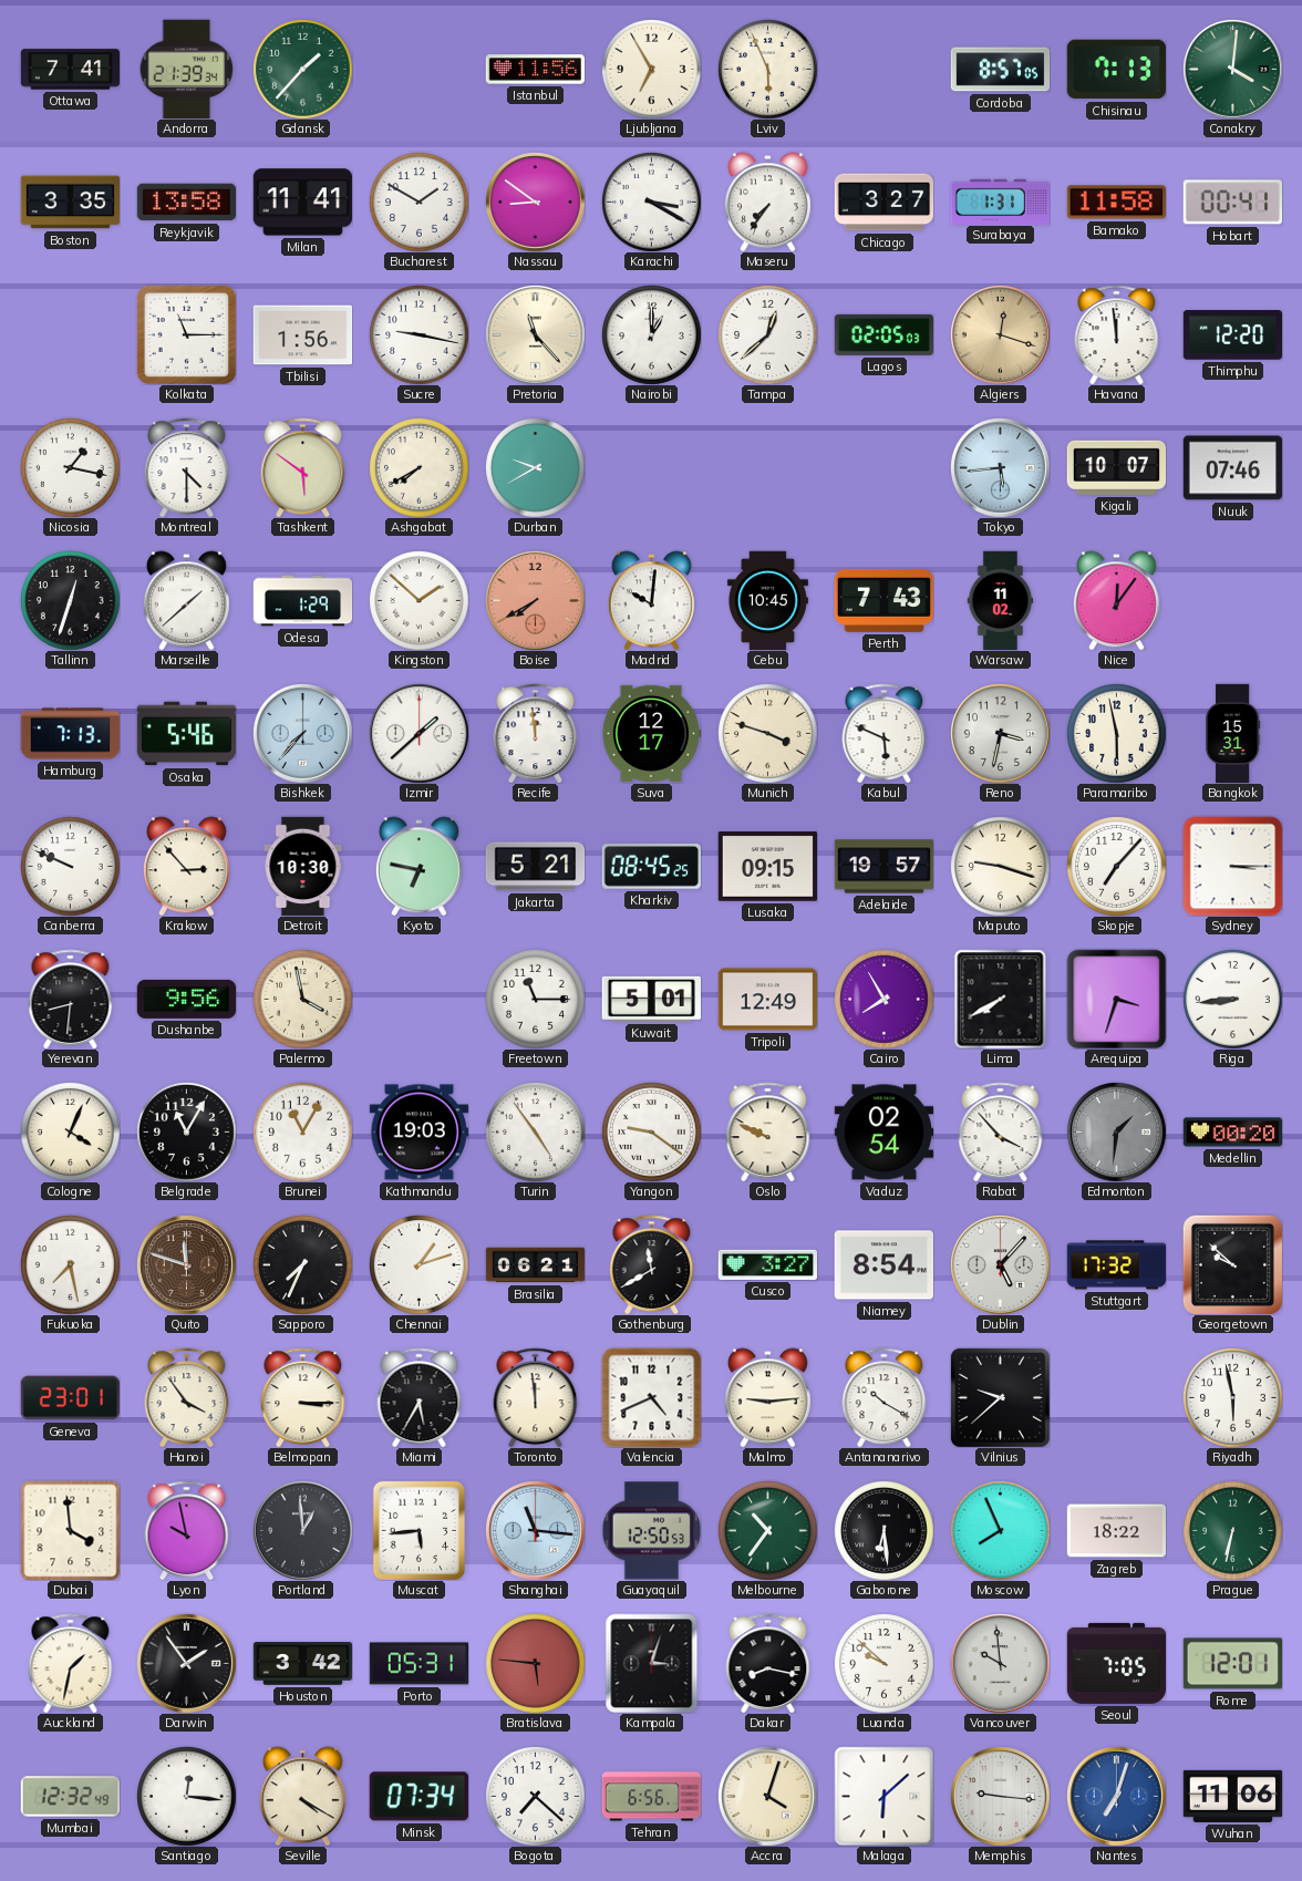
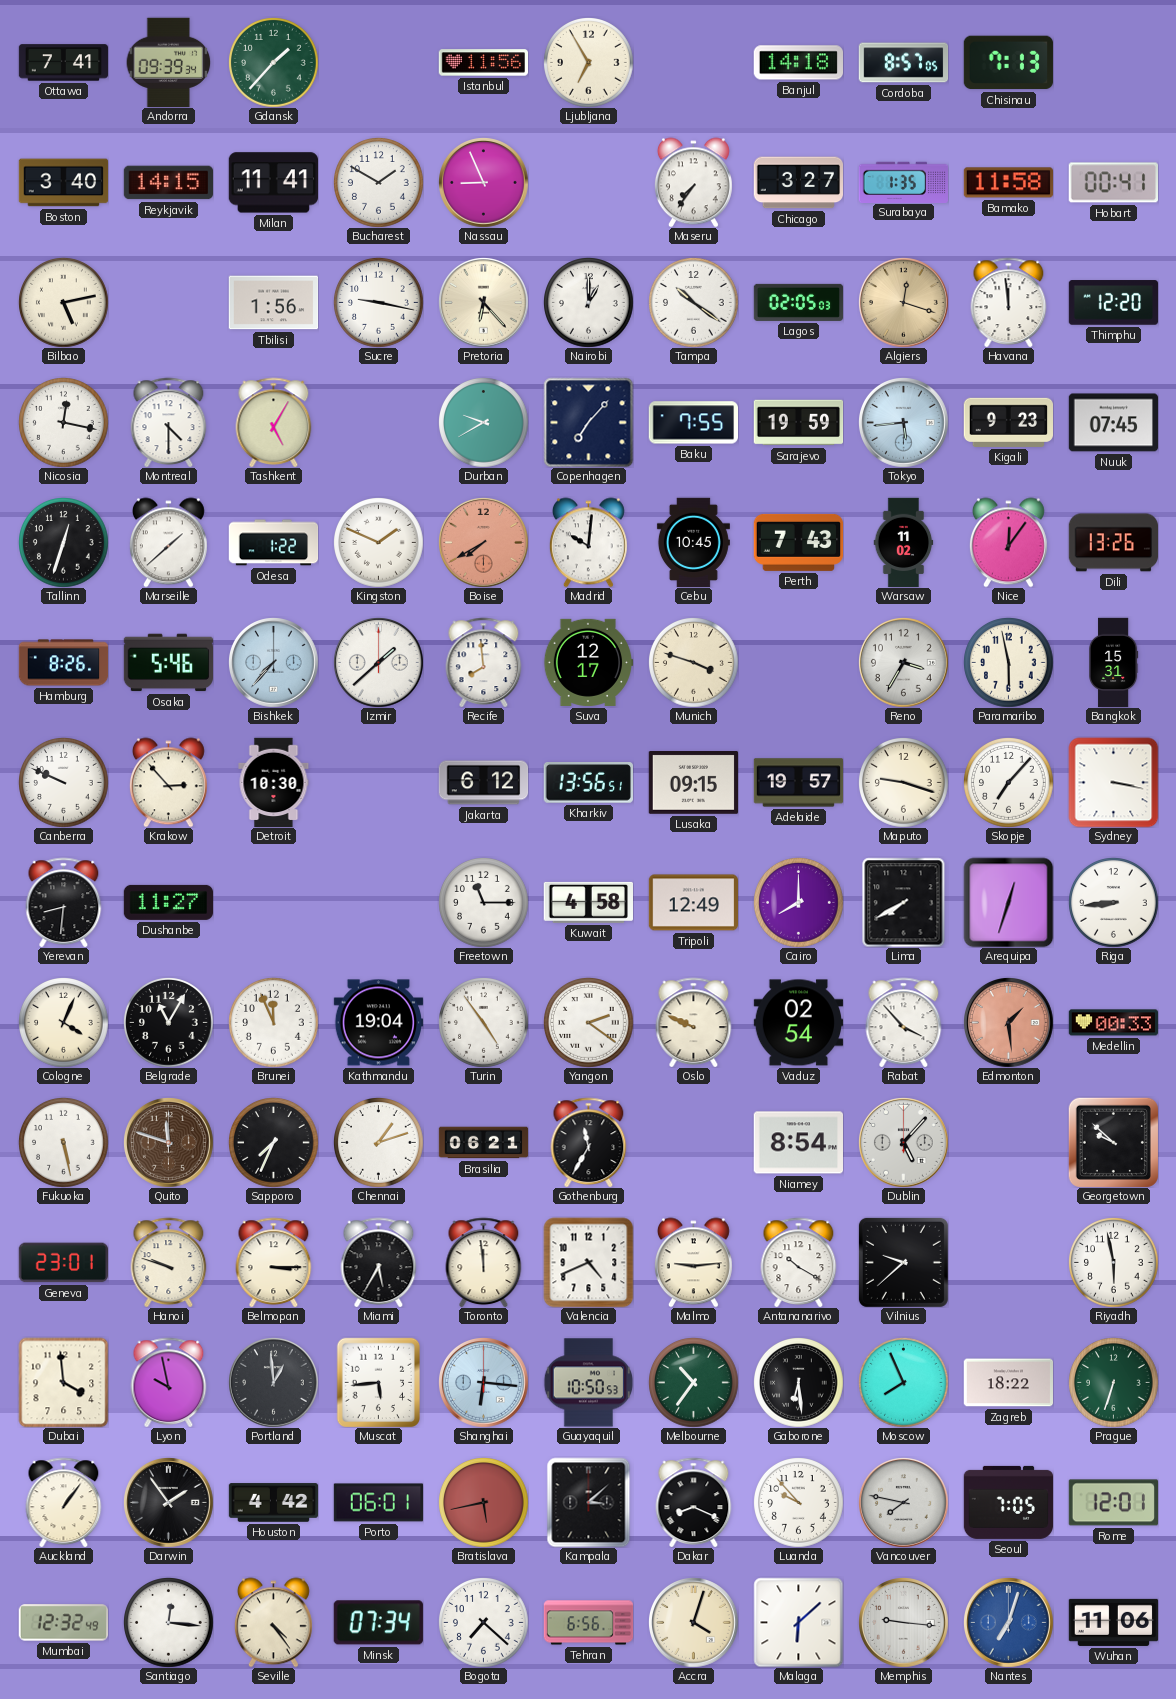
Andorra: 21:39 -> 09:39 (169, 62)
Lviv: 5:56 -> none (768, 70)
Banjul: none -> 14:18 (798, 63)
Conakry: 4:01 -> none (1233, 70)
Boston: 3:35 -> 3:40 (63, 183)
Reykjavik: 13:58 -> 14:15 (168, 183)
Nassau: 8:51 -> 8:56 (484, 183)
Karachi: 3:20 -> none (652, 203)
Surabaya: 1:31 -> 1:35 (903, 182)
Bilbao: none -> 5:13 (64, 303)
Kolkata: 11:15 -> none (186, 334)
Pretoria: 11:23 -> 6:23 (484, 303)
Tampa: 12:38 -> 10:21 (694, 303)
Nicosia: 1:17 -> 12:17 (64, 423)
Tashkent: 5:51 -> 5:05 (274, 422)
Ashgabat: 7:40 -> none (420, 468)
Copenhagen: none -> 7:07 (588, 422)
Baku: none -> 7:55 (693, 423)
Sarajevo: none -> 19:59 (798, 423)
Kigali: 10:07 -> 9:23 (1008, 422)
Nuuk: 07:46 -> 07:45 (1113, 423)
Odesa: 1:29 -> 1:22 (273, 543)
Kingston: 1:52 -> 1:49 (379, 543)
Dili: none -> 13:26 (1113, 543)
Hamburg: 7:13 -> 8:26 (63, 663)
Recife: 11:59 -> 7:59 (484, 662)
Kabul: 5:49 -> none (885, 733)
Reno: 3:32 -> 3:35 (904, 663)
Kyoto: 6:47 -> none (418, 866)
Jakarta: 5:21 -> 6:12 (483, 783)
Kharkiv: 08:45 -> 13:56 (588, 783)
Sydney: 3:15 -> 3:17 (1113, 782)
Dushanbe: 9:56 -> 11:27 (168, 902)
Palermo: 3:58 -> none (303, 1000)
Kuwait: 5:01 -> 4:58 (588, 902)
Cairo: 7:55 -> 8:00 (799, 903)
Arequipa: 3:33 -> 12:33 (1008, 902)
Brunei: 11:05 -> 11:56 (274, 1023)
Kathmandu: 19:03 -> 19:04 (378, 1023)
Yangon: 9:21 -> 2:21 (589, 1023)
Edmonton: 1:31 -> 1:29 (1009, 1023)
Edmonton dial: grey -> salmon (1009, 1023)
Medellin: 00:20 -> 00:33 (1113, 1023)
Fukuoka: 7:28 -> 5:28 (64, 1143)
Gothenburg: 11:40 -> 11:35 (589, 1142)
Cusco: 3:27 -> none (767, 1264)
Stuttgart: 17:32 -> none (1116, 1265)
Hanoi: 3:54 -> 9:48 (169, 1262)
Shanghai: 11:16 -> 6:16 (484, 1383)
Guayaquil: 12:50 -> 10:50 (588, 1383)
Prague: 6:32 -> 6:33 (1114, 1383)
Auckland: 1:32 -> 1:06 (64, 1502)
Houston: 3:42 -> 4:42 (273, 1503)
Porto: 05:31 -> 06:01 (378, 1503)
Bratislava: 5:46 -> 5:43 (484, 1503)
Kampala: 3:03 -> 3:08 (589, 1502)
Dakar: 8:17 -> 8:19 (694, 1502)
Luanda: 9:52 -> 9:53 (799, 1503)
Vancouver: 9:59 -> 7:47 (904, 1503)
Seville: 4:20 -> 4:24 (273, 1622)
